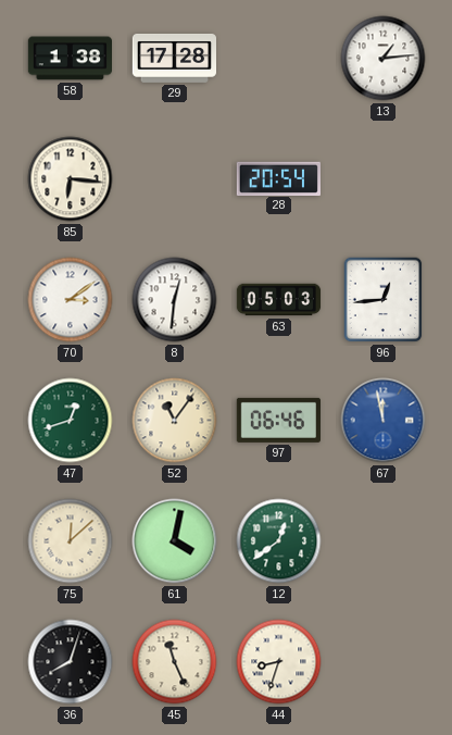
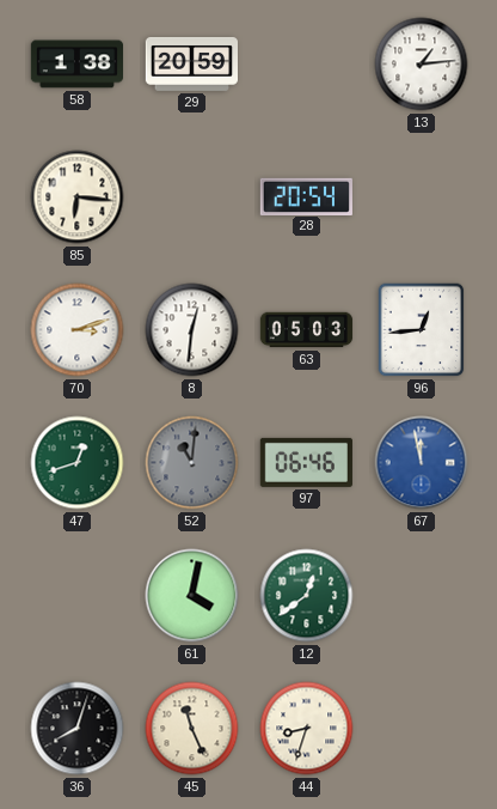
29: 17:28 -> 20:59 (191, 63)
70: 3:09 -> 3:12 (78, 330)
52: 11:06 -> 11:01 (192, 463)
52 dial: cream -> grey (192, 463)
75: 12:08 -> none (71, 541)
